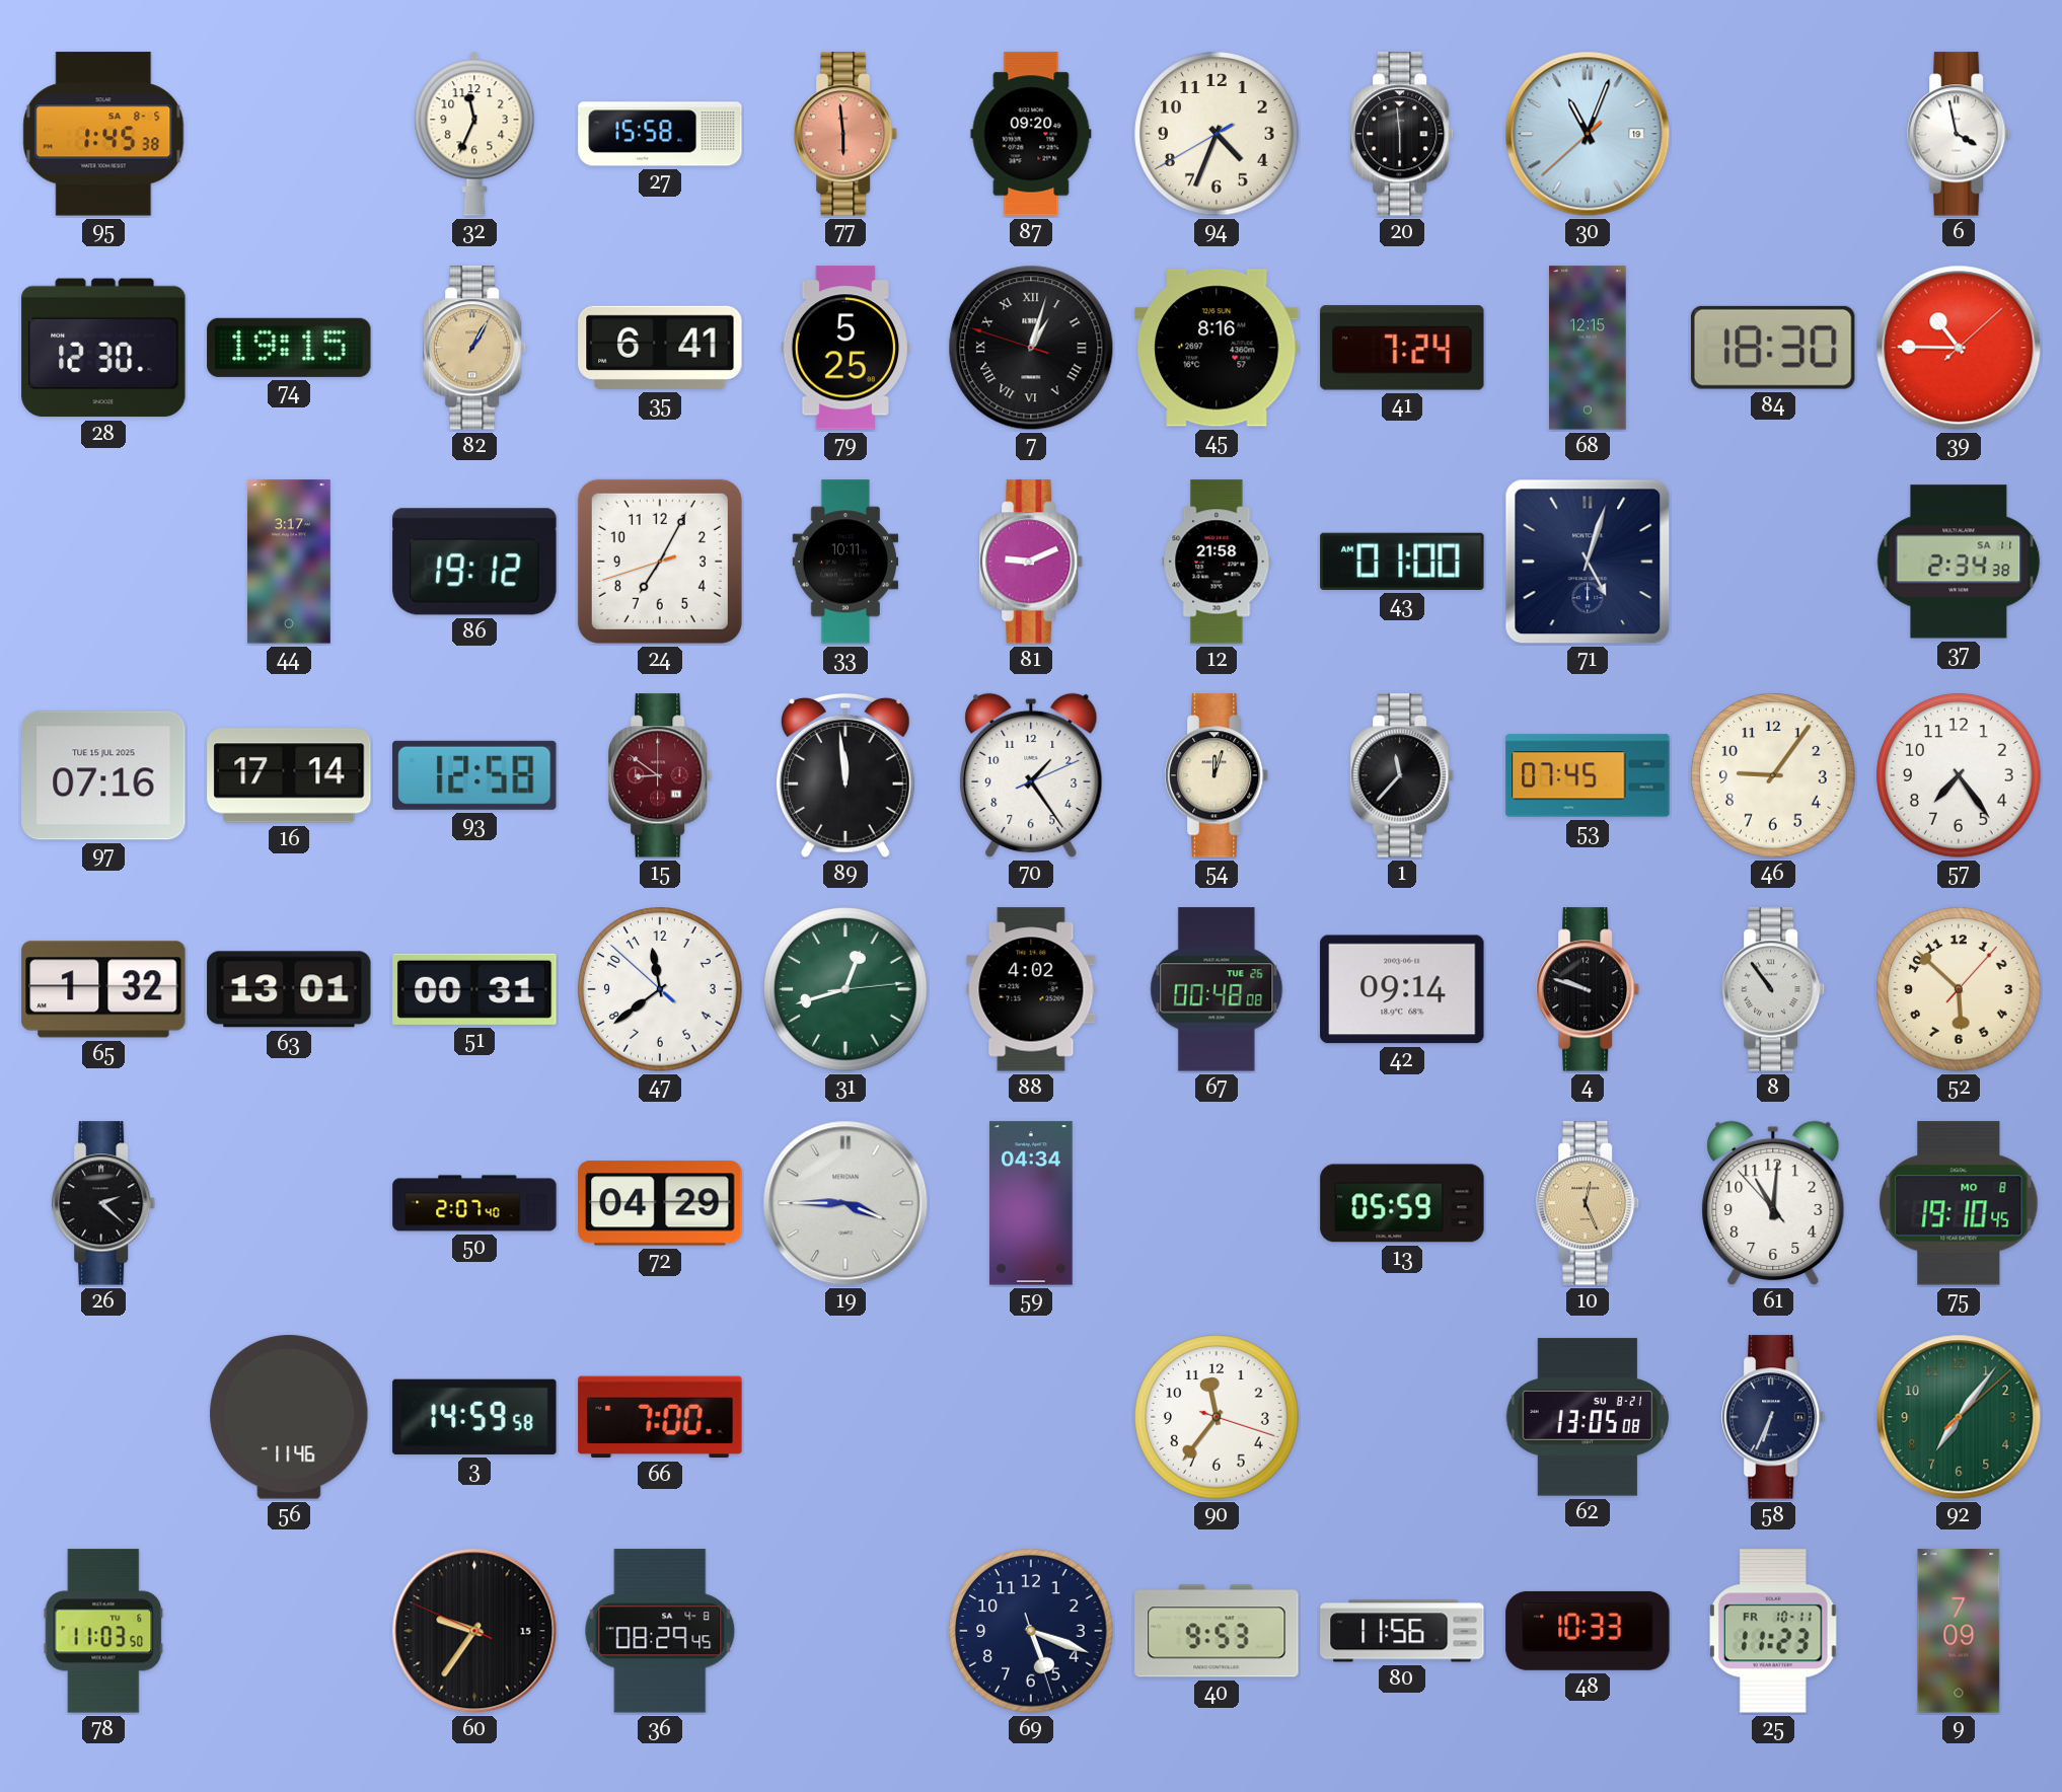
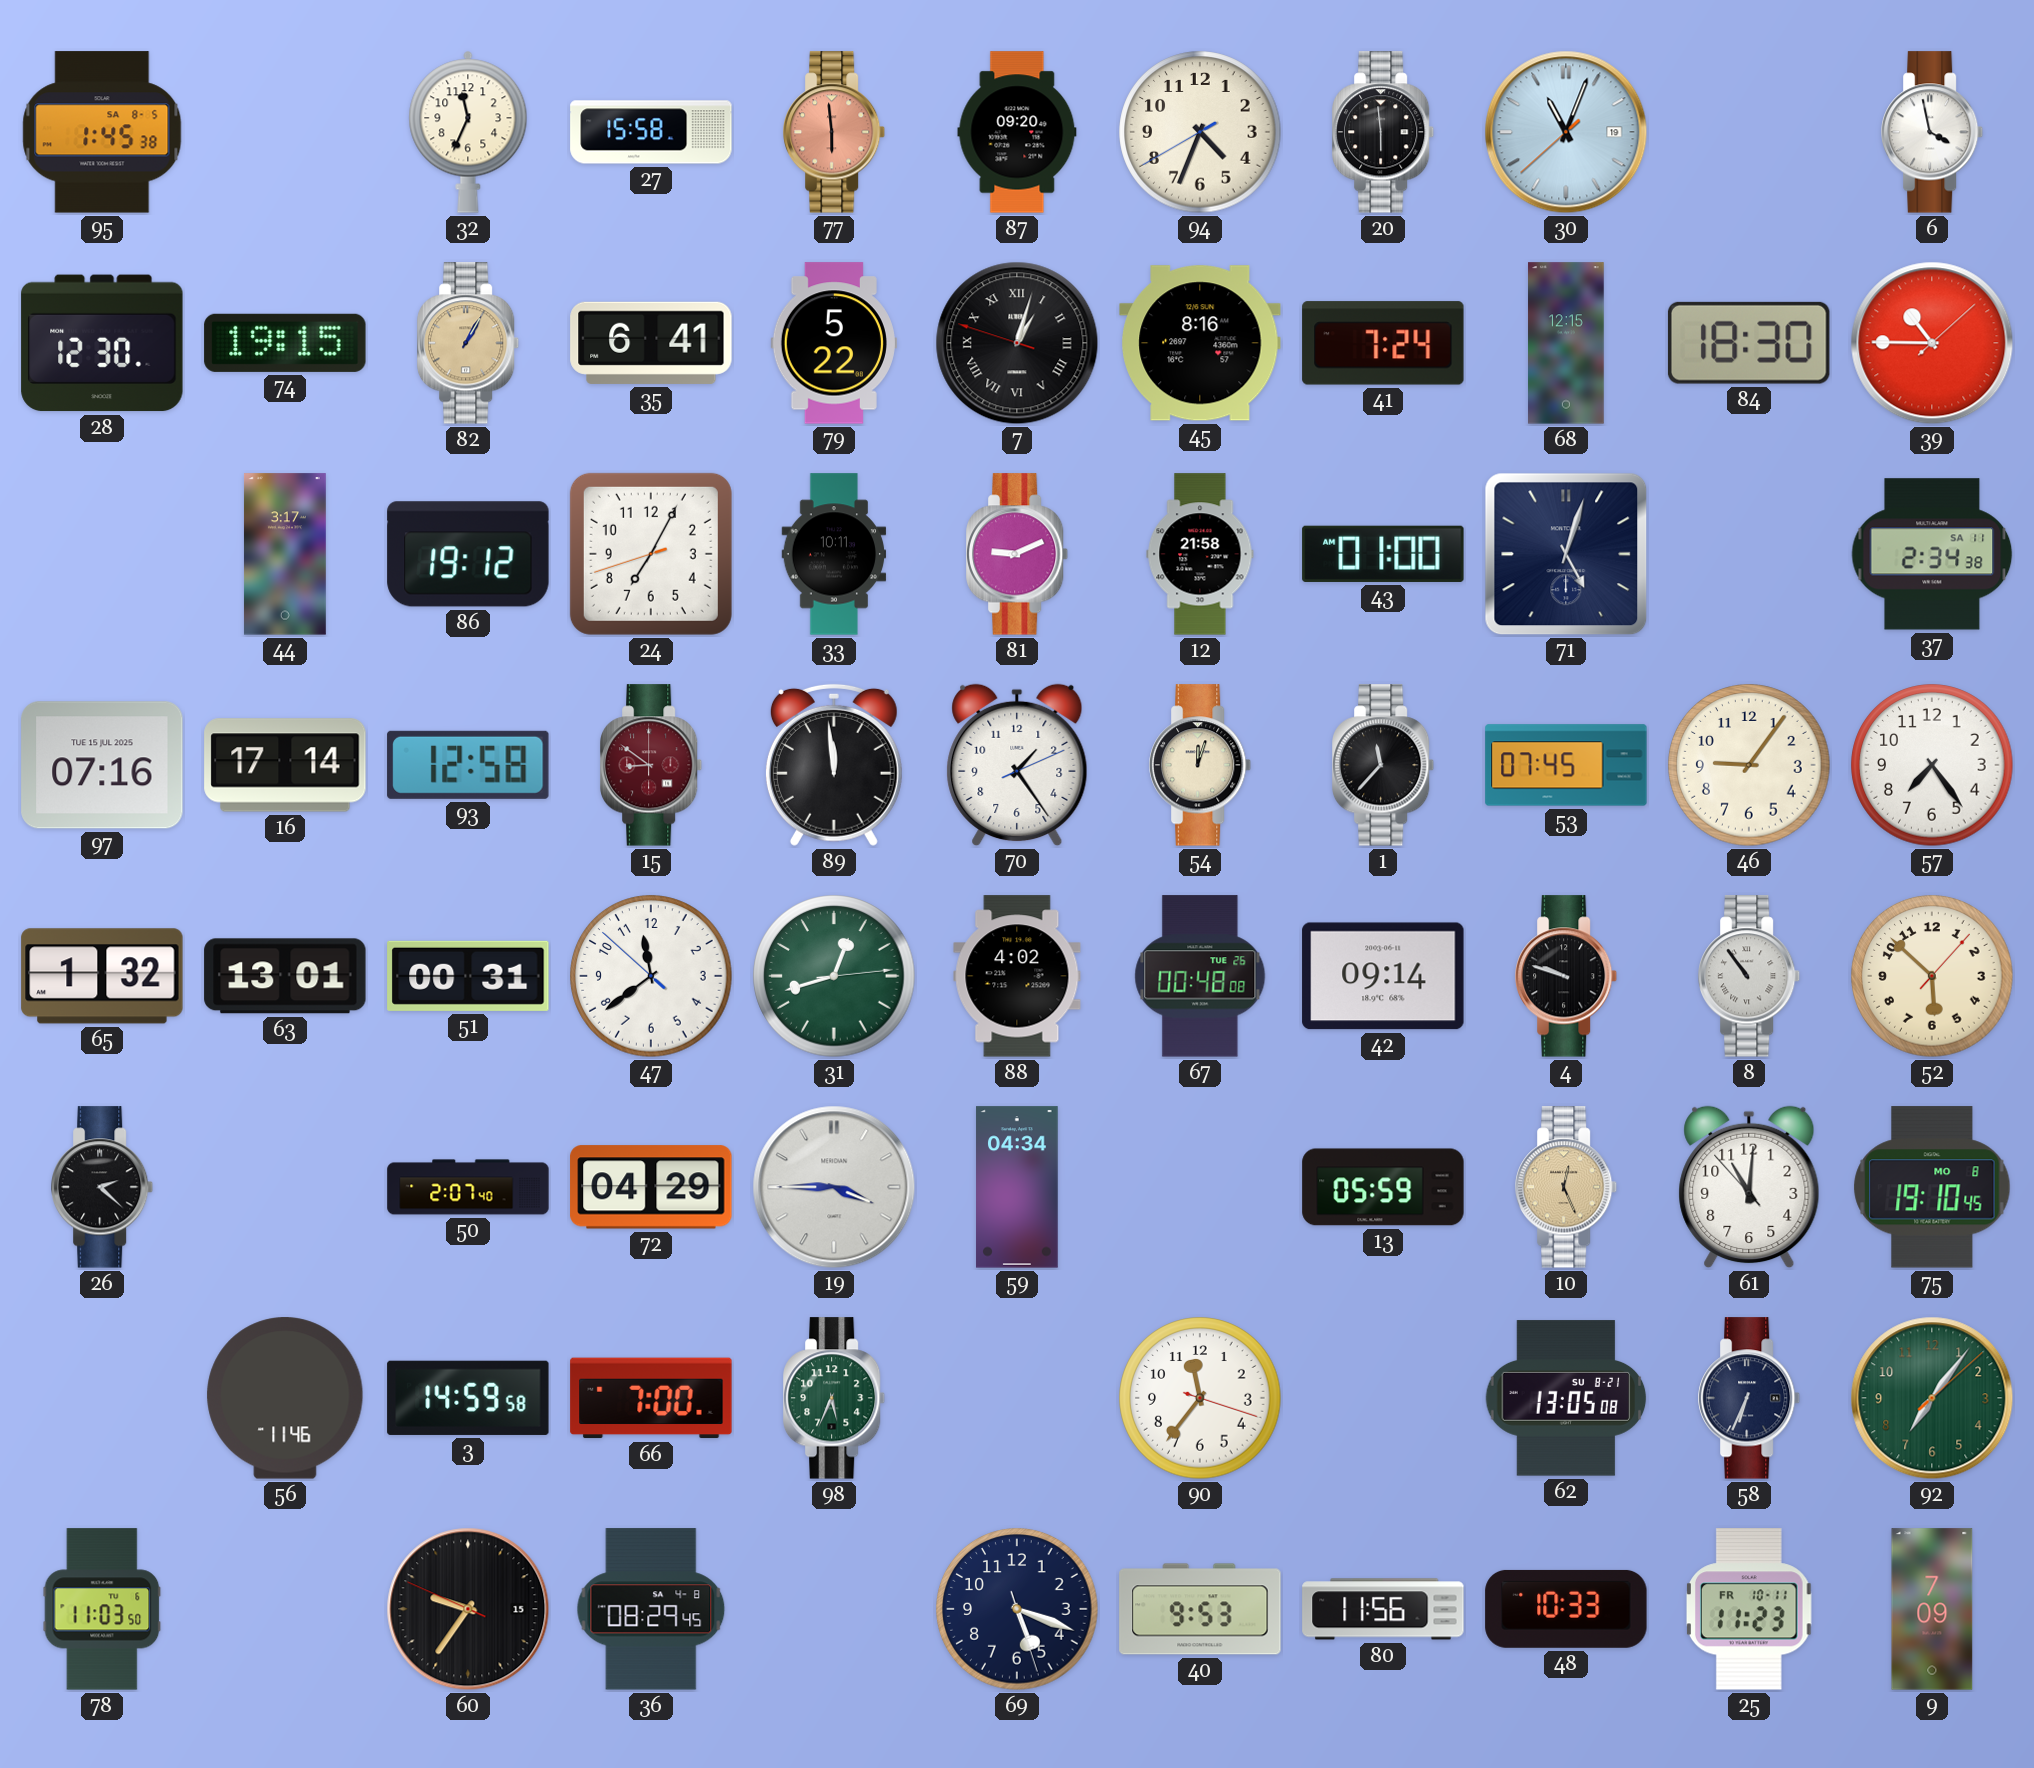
79: 5:25 -> 5:22 (834, 343)
98: none -> 5:34 (835, 1398)
